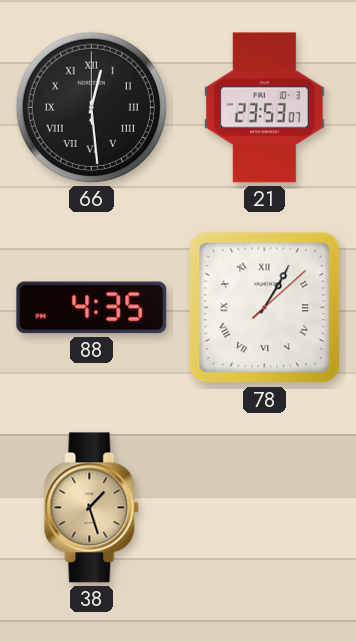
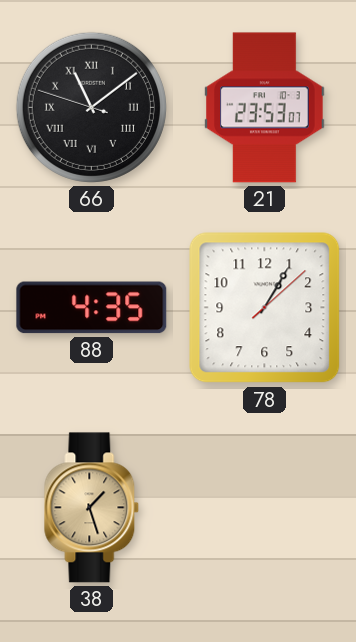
66: 12:29 -> 11:08 (91, 107)
78 numerals: Roman -> Arabic (265, 308)
